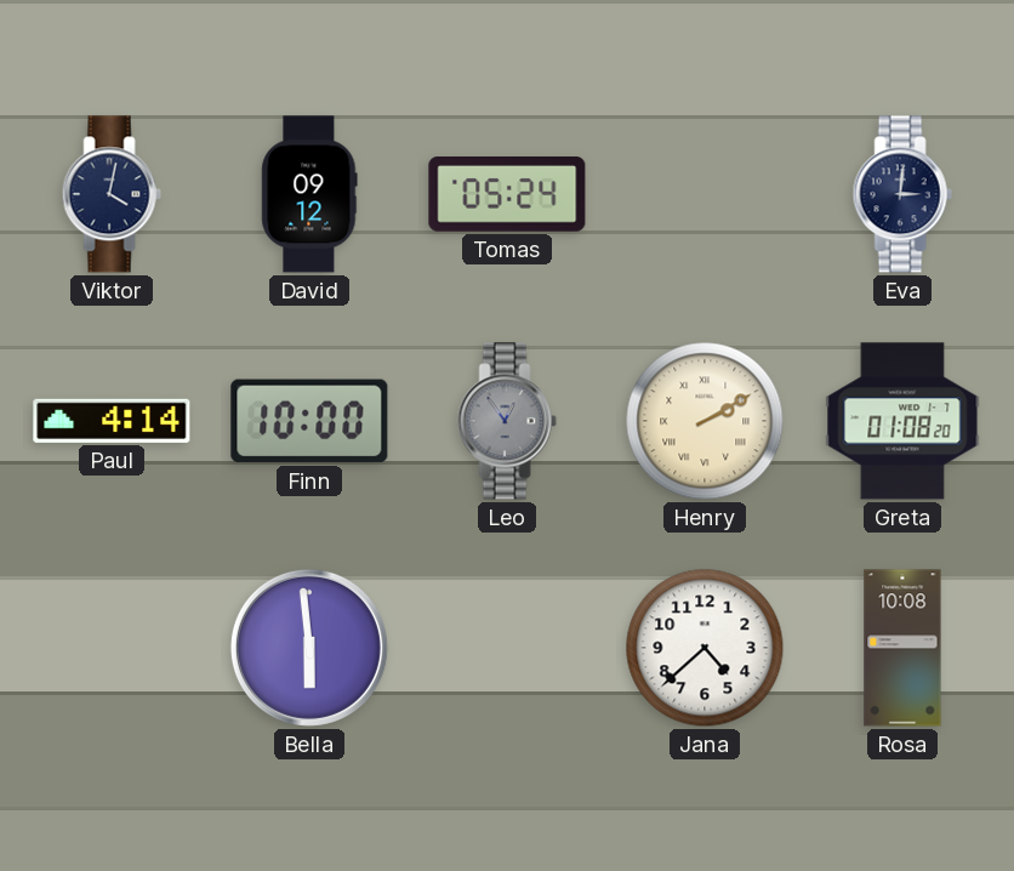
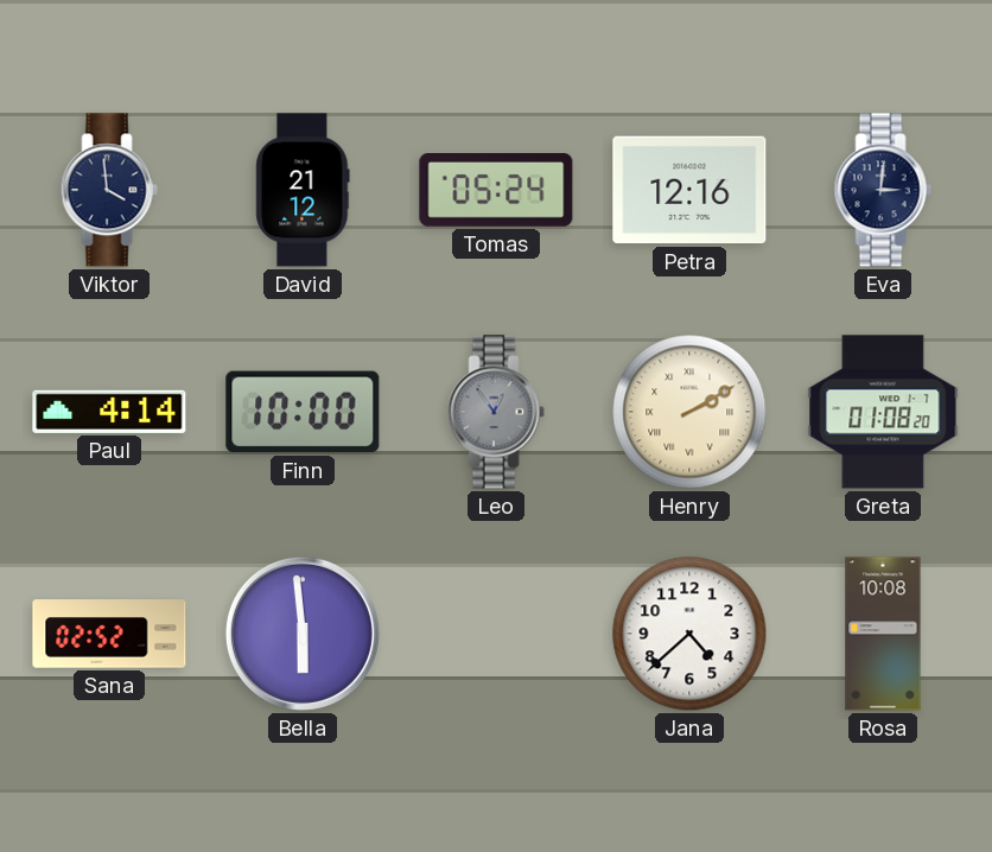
Viktor: 4:02 -> 3:59 (109, 190)
David: 09:12 -> 21:12 (303, 190)
Petra: none -> 12:16 (689, 190)
Sana: none -> 02:52 (109, 634)
